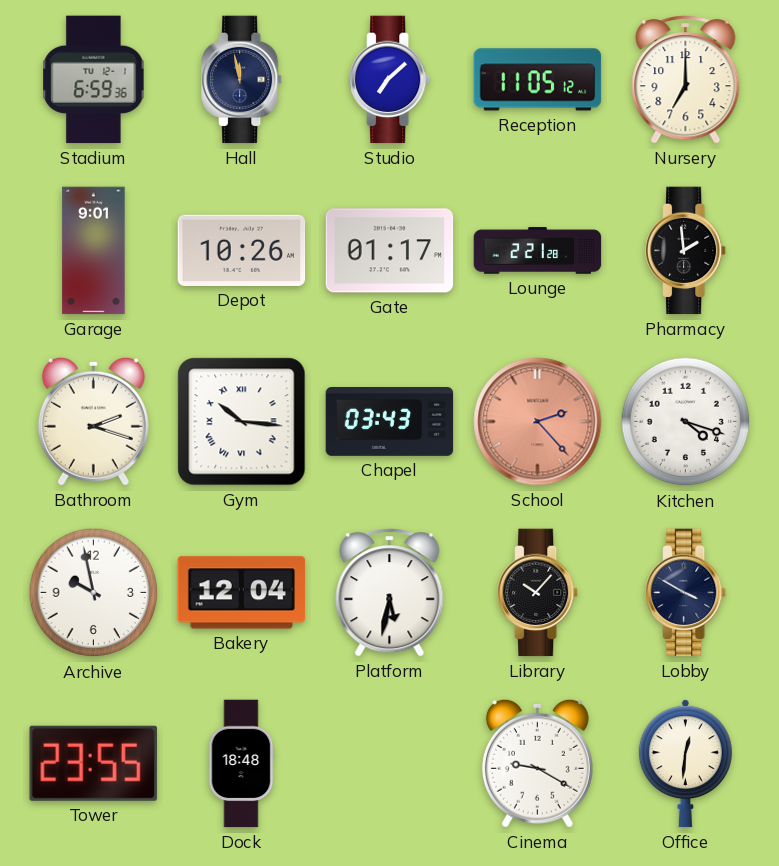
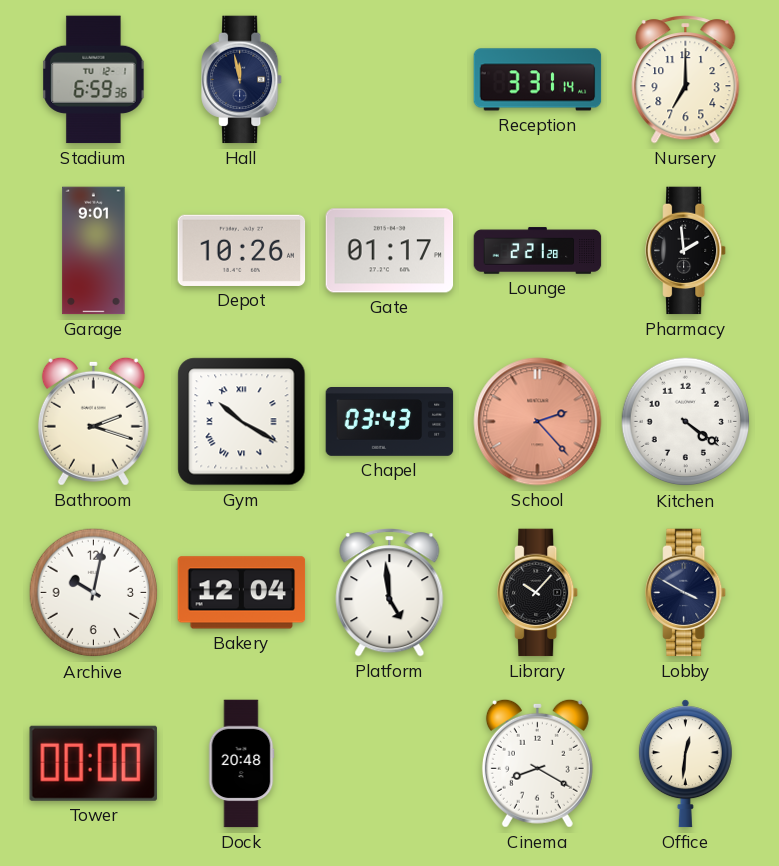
Studio: 7:08 -> none (391, 80)
Reception: 11:05 -> 3:31 (538, 80)
Gym: 10:16 -> 10:20 (242, 422)
Kitchen: 4:18 -> 4:21 (686, 422)
Archive: 9:58 -> 10:02 (94, 593)
Platform: 5:32 -> 4:59 (390, 593)
Tower: 23:55 -> 00:00 (93, 763)
Dock: 18:48 -> 20:48 (241, 764)
Cinema: 9:20 -> 8:20 (537, 763)
